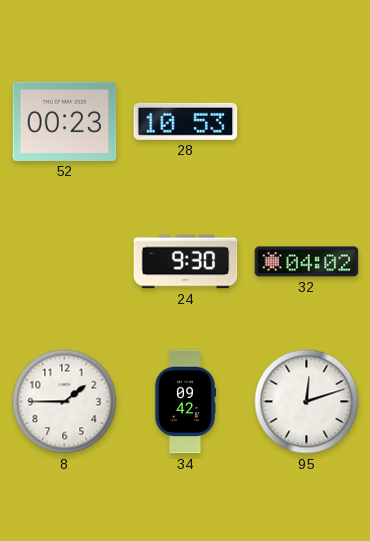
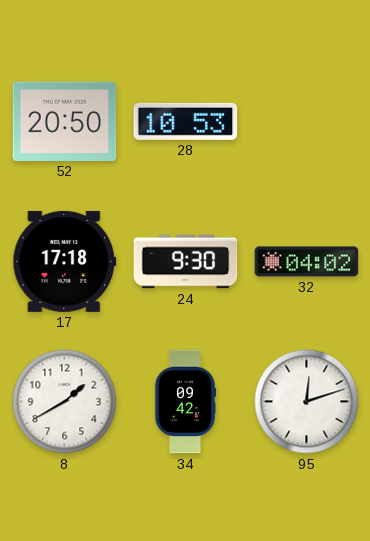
52: 00:23 -> 20:50 (65, 121)
17: none -> 17:18 (65, 261)
8: 1:45 -> 1:40 (65, 402)
